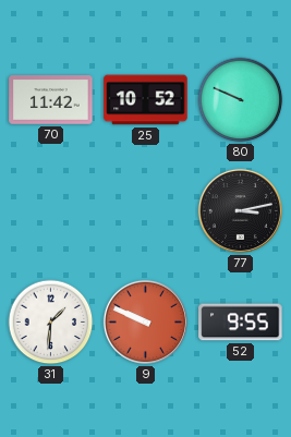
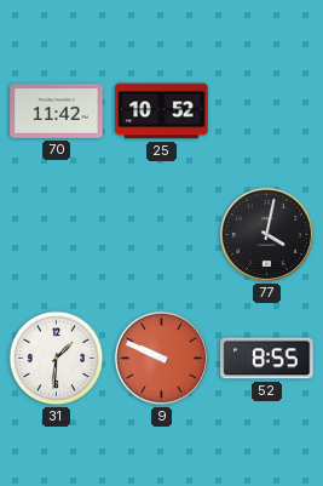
80: 9:49 -> none (241, 100)
77: 3:13 -> 4:02 (266, 234)
52: 9:55 -> 8:55 (267, 359)
